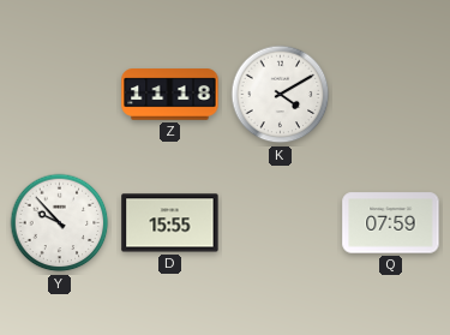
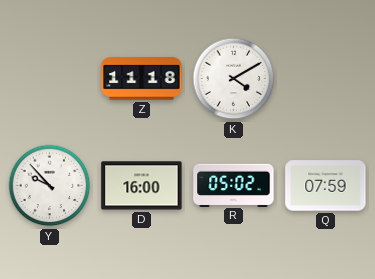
D: 15:55 -> 16:00 (142, 186)
R: none -> 05:02 (234, 185)
